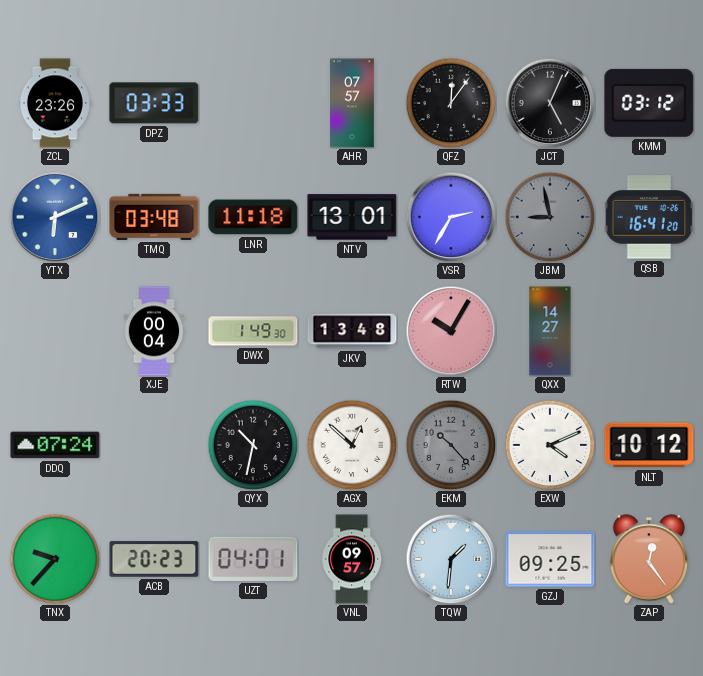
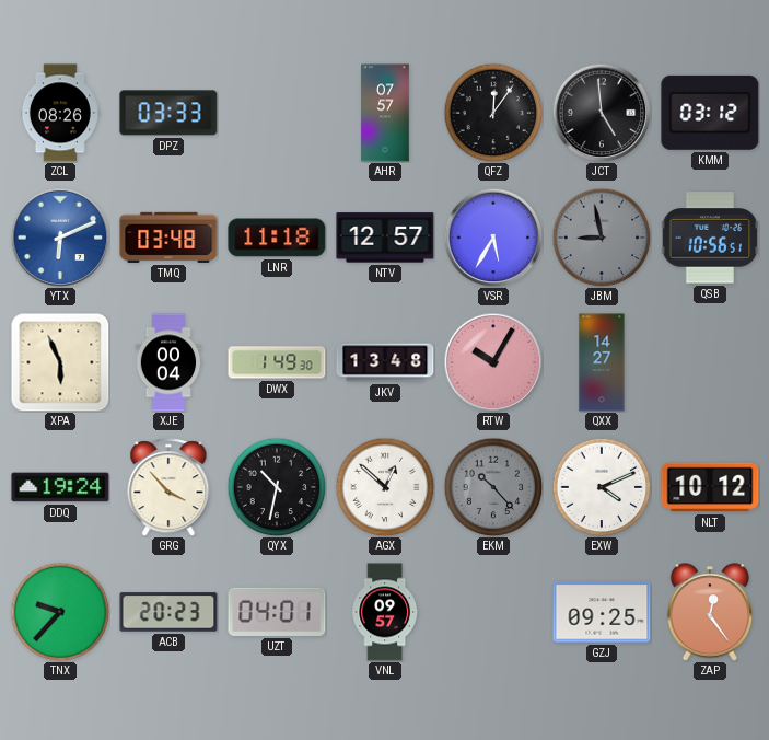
ZCL: 23:26 -> 08:26 (60, 113)
JCT: 5:04 -> 4:59 (602, 113)
NTV: 13:01 -> 12:57 (385, 238)
VSR: 2:35 -> 5:35 (493, 238)
QSB: 16:41 -> 10:56 (710, 238)
XPA: none -> 5:56 (60, 362)
DDQ: 07:24 -> 19:24 (60, 487)
GRG: none -> 3:53 (168, 487)
TQW: 1:31 -> none (451, 559)
